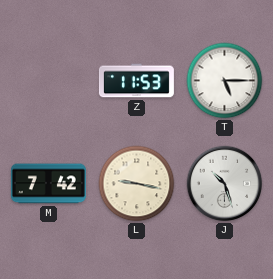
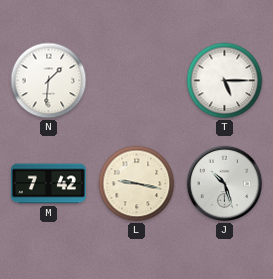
N: none -> 1:31 (49, 81)
Z: 11:53 -> none (136, 81)
